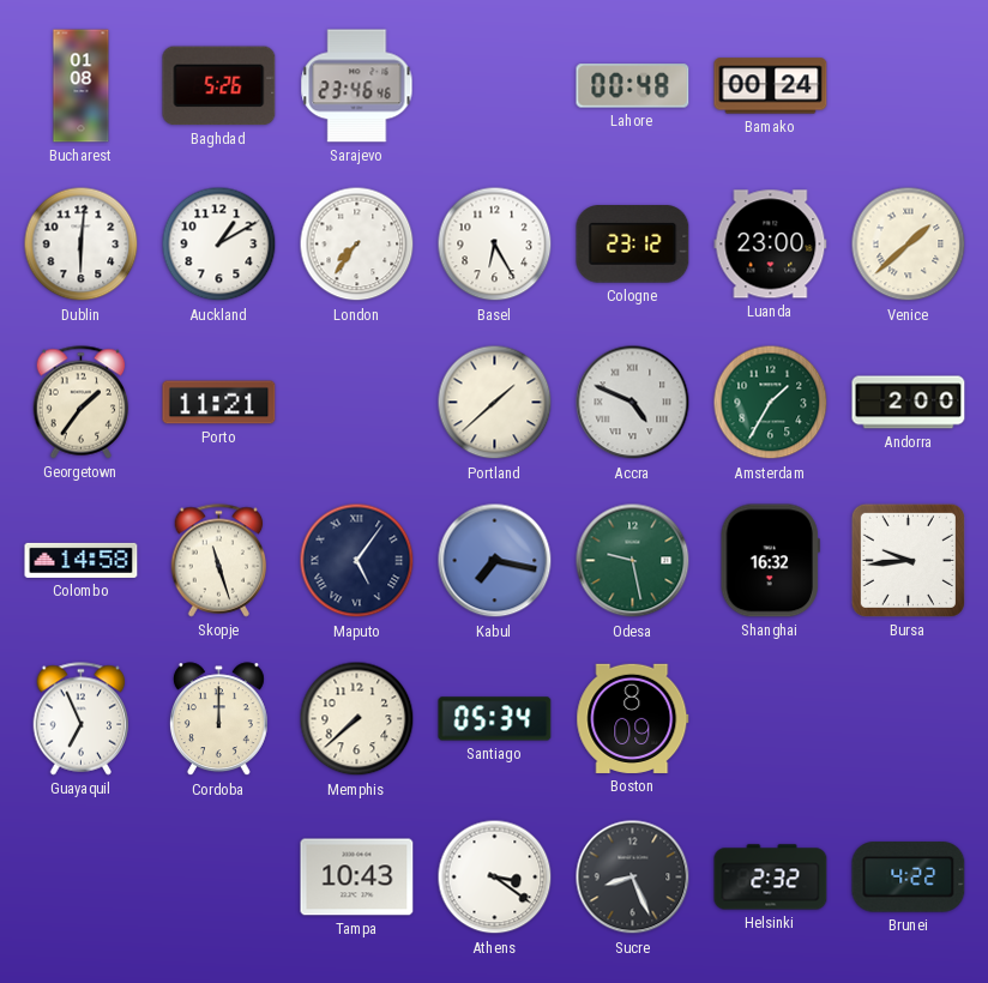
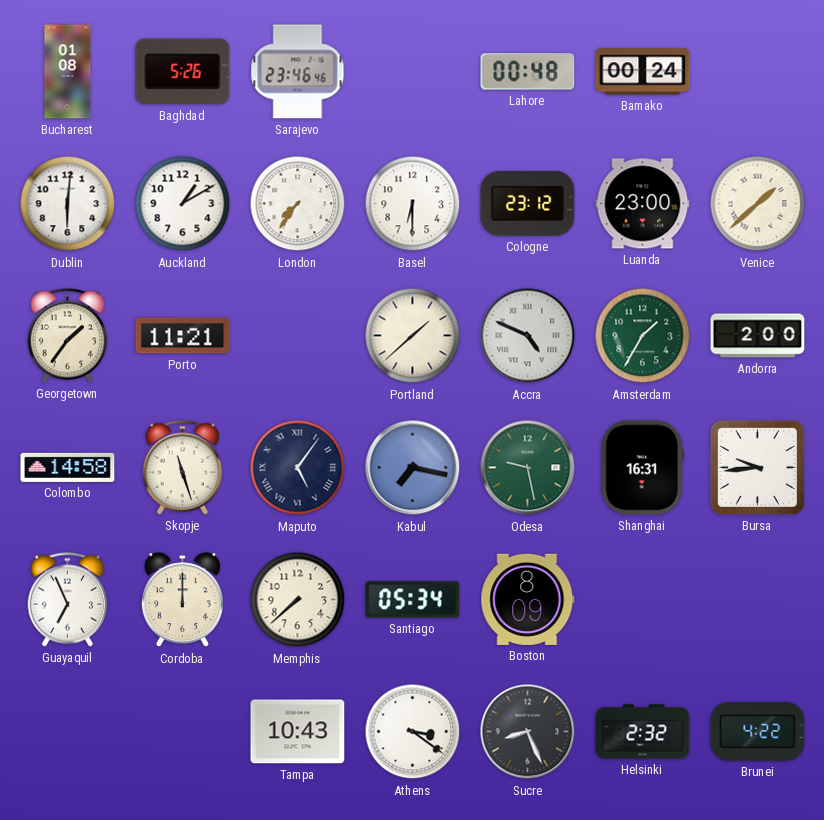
Basel: 6:25 -> 6:30 (413, 204)
Shanghai: 16:32 -> 16:31 (642, 468)
